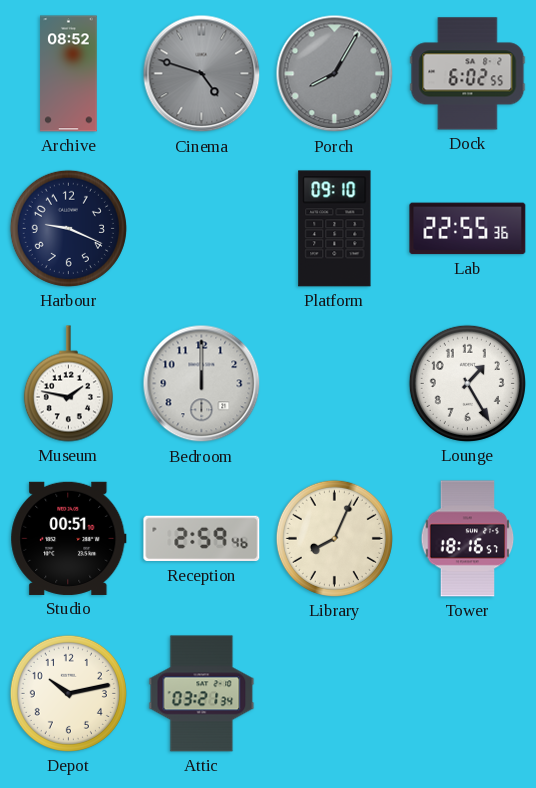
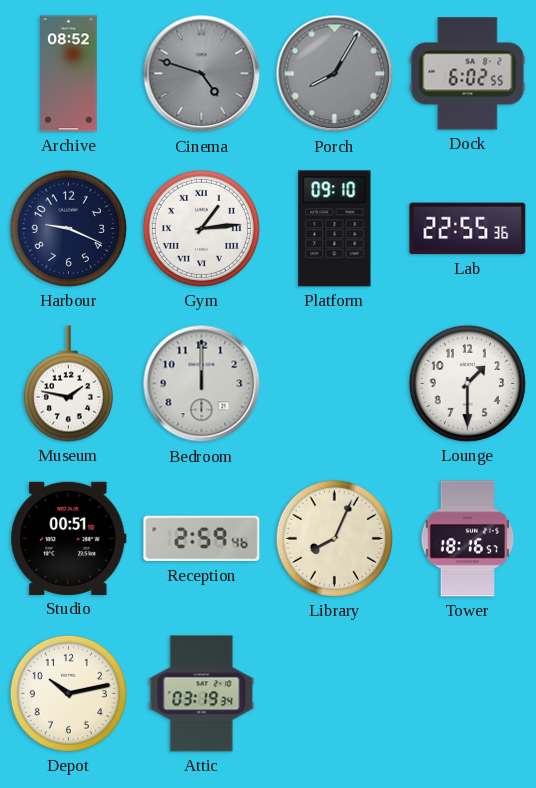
Gym: none -> 1:14 (201, 228)
Lounge: 1:25 -> 1:30 (467, 383)
Attic: 03:21 -> 03:19 (202, 694)
